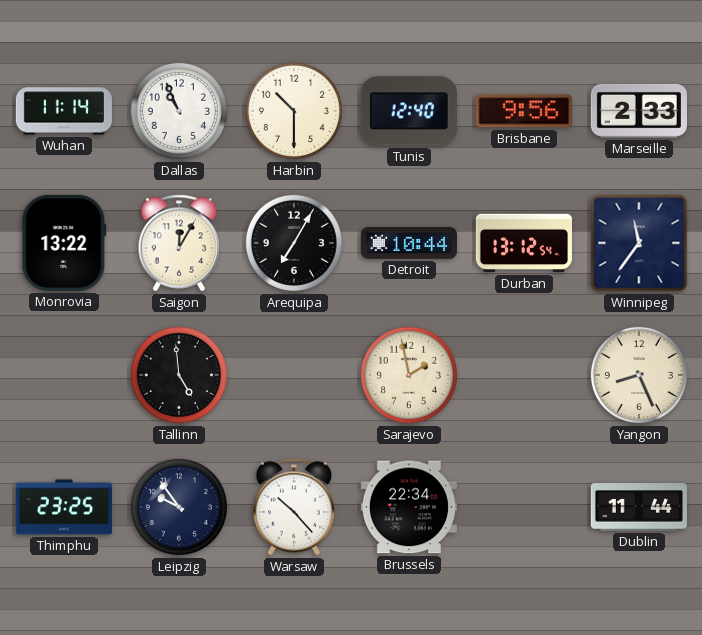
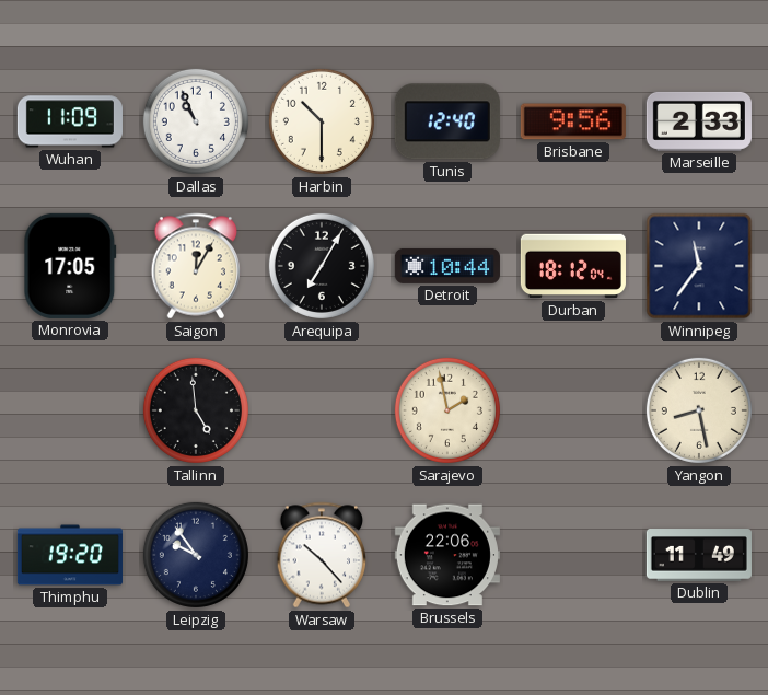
Wuhan: 11:14 -> 11:09 (70, 121)
Monrovia: 13:22 -> 17:05 (70, 266)
Durban: 13:12 -> 18:12 (573, 266)
Yangon: 8:26 -> 8:28 (699, 410)
Thimphu: 23:25 -> 19:20 (70, 555)
Brussels: 22:34 -> 22:06 (447, 555)
Dublin: 11:44 -> 11:49 (699, 555)
